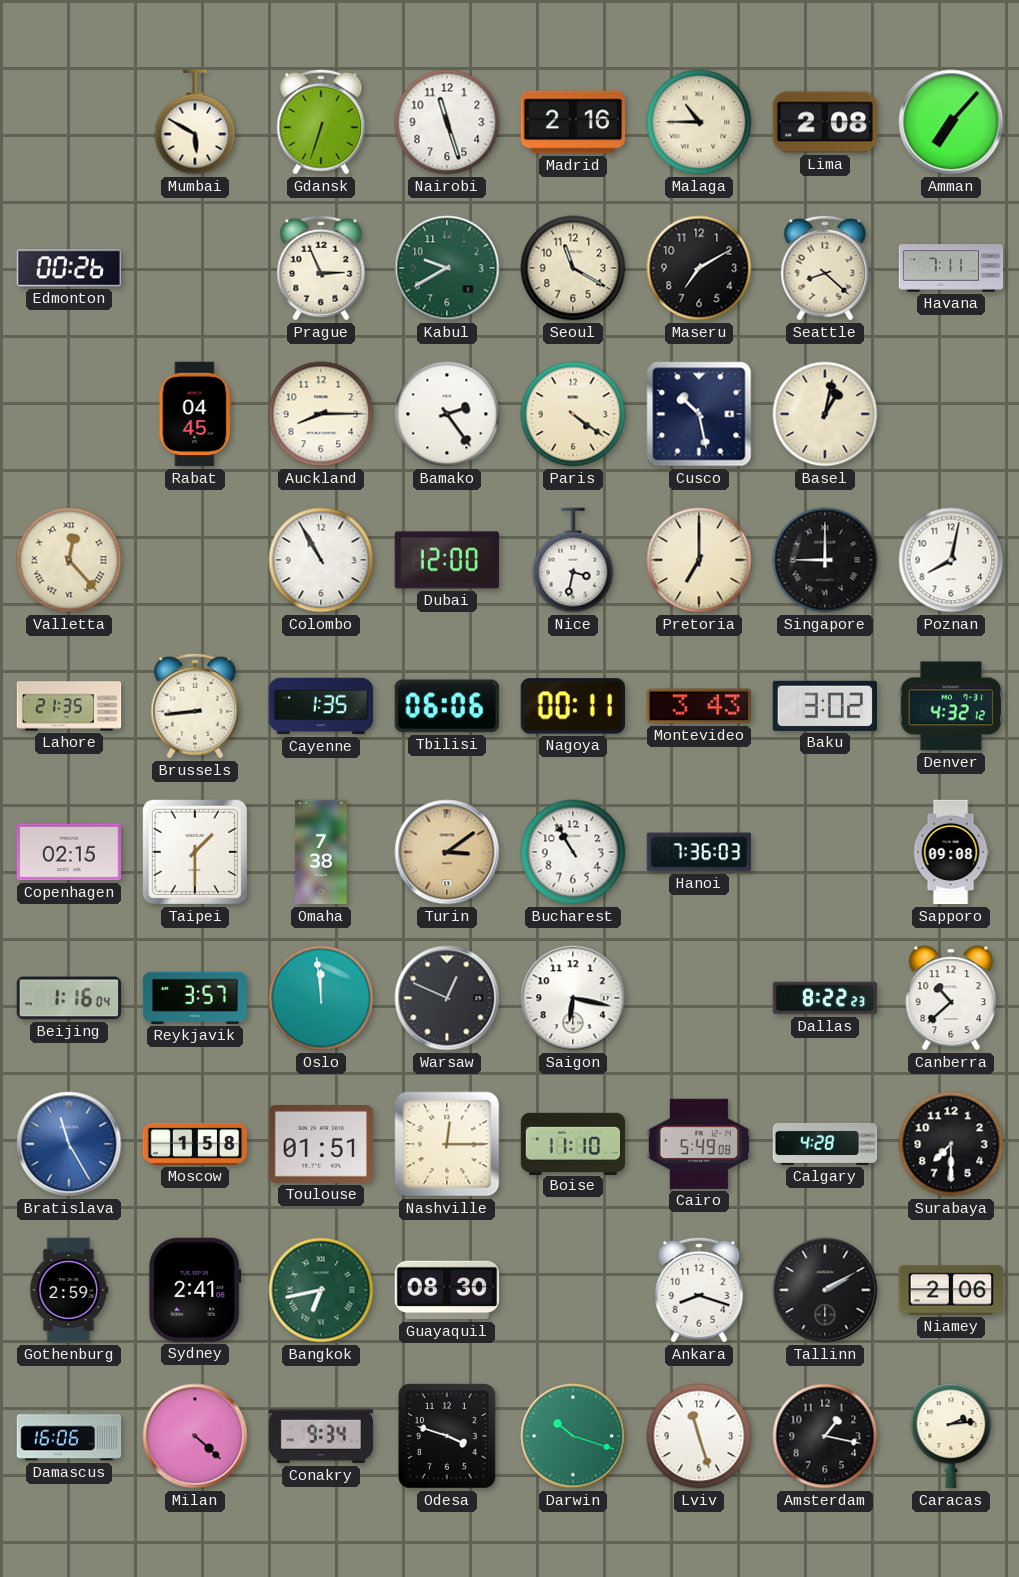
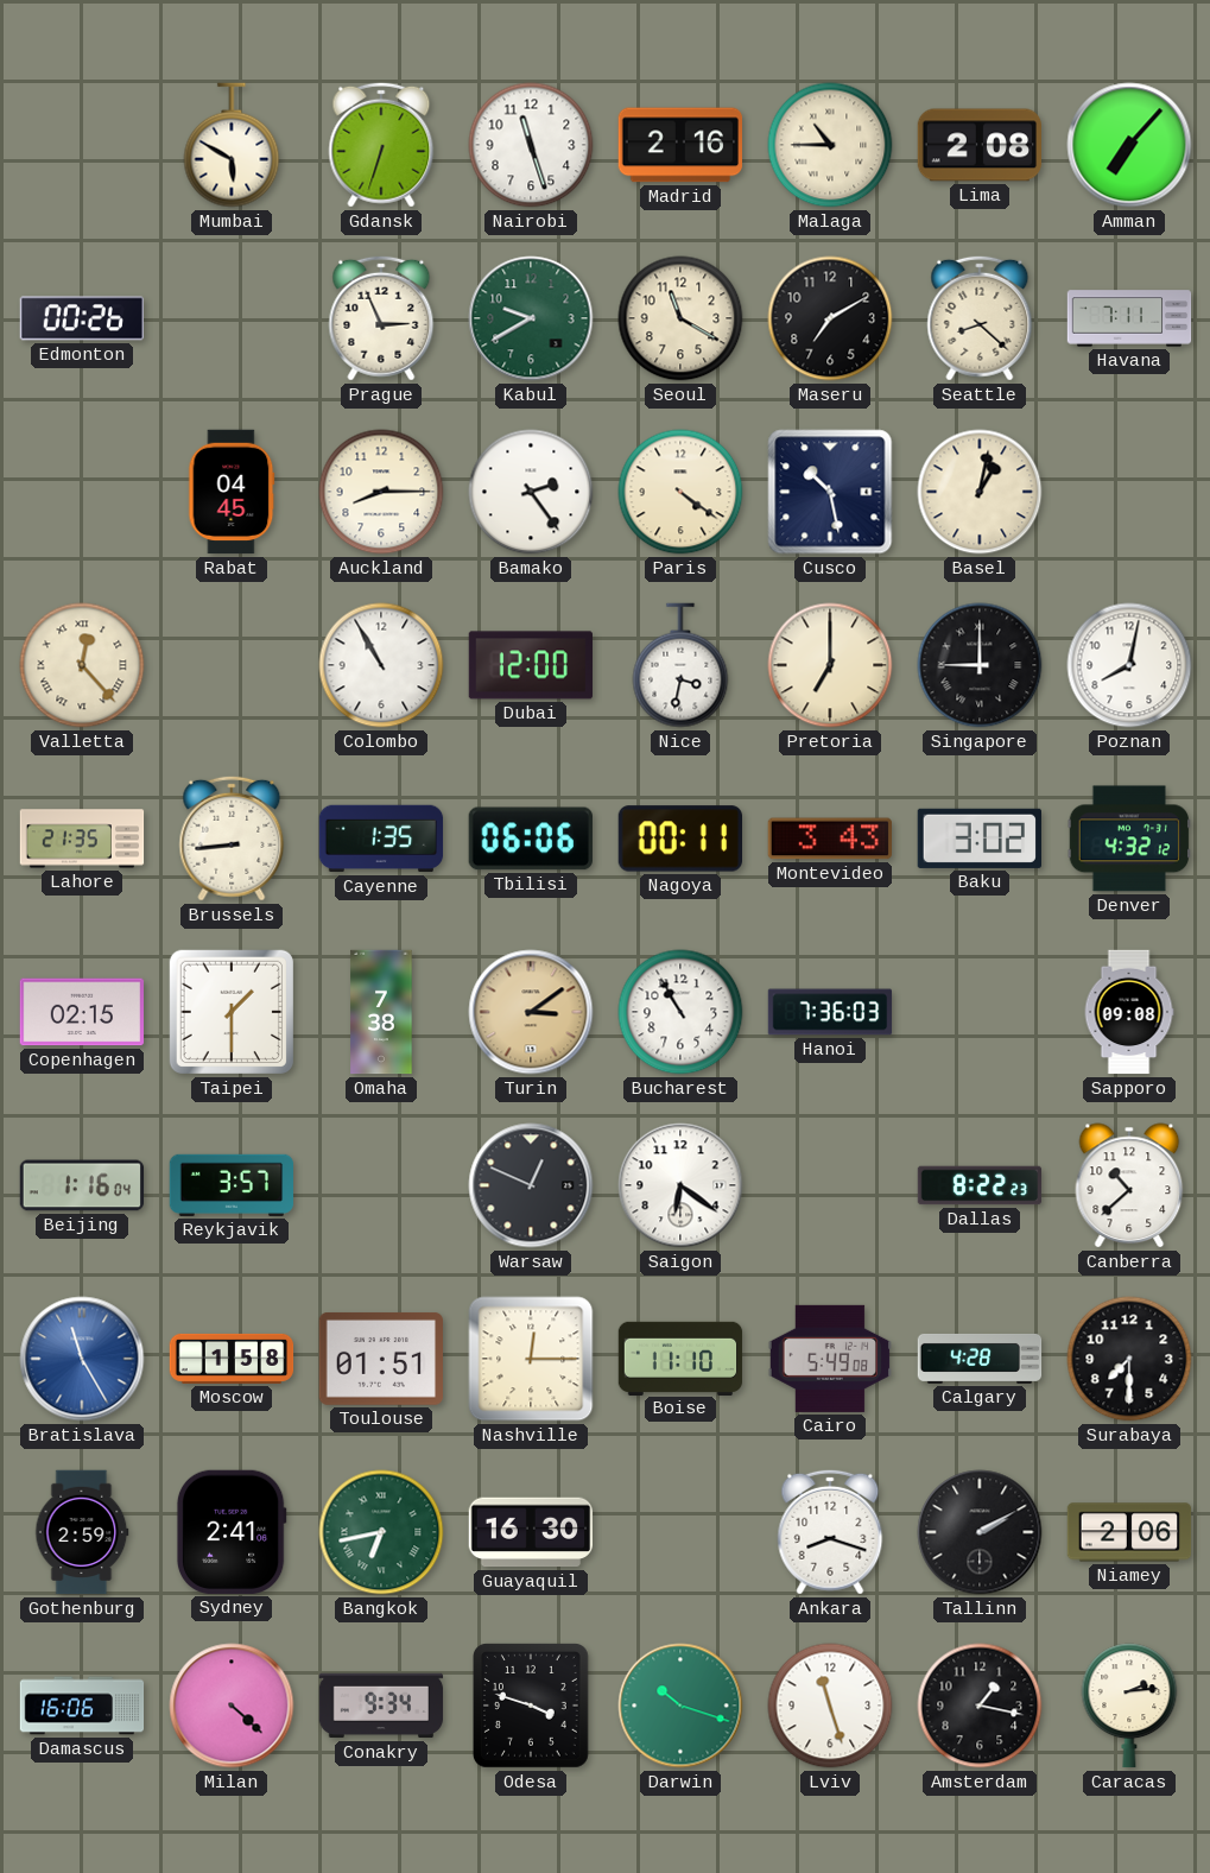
Oslo: 11:59 -> none (321, 998)
Saigon: 6:17 -> 6:21 (680, 1185)
Guayaquil: 08:30 -> 16:30 (531, 1532)
